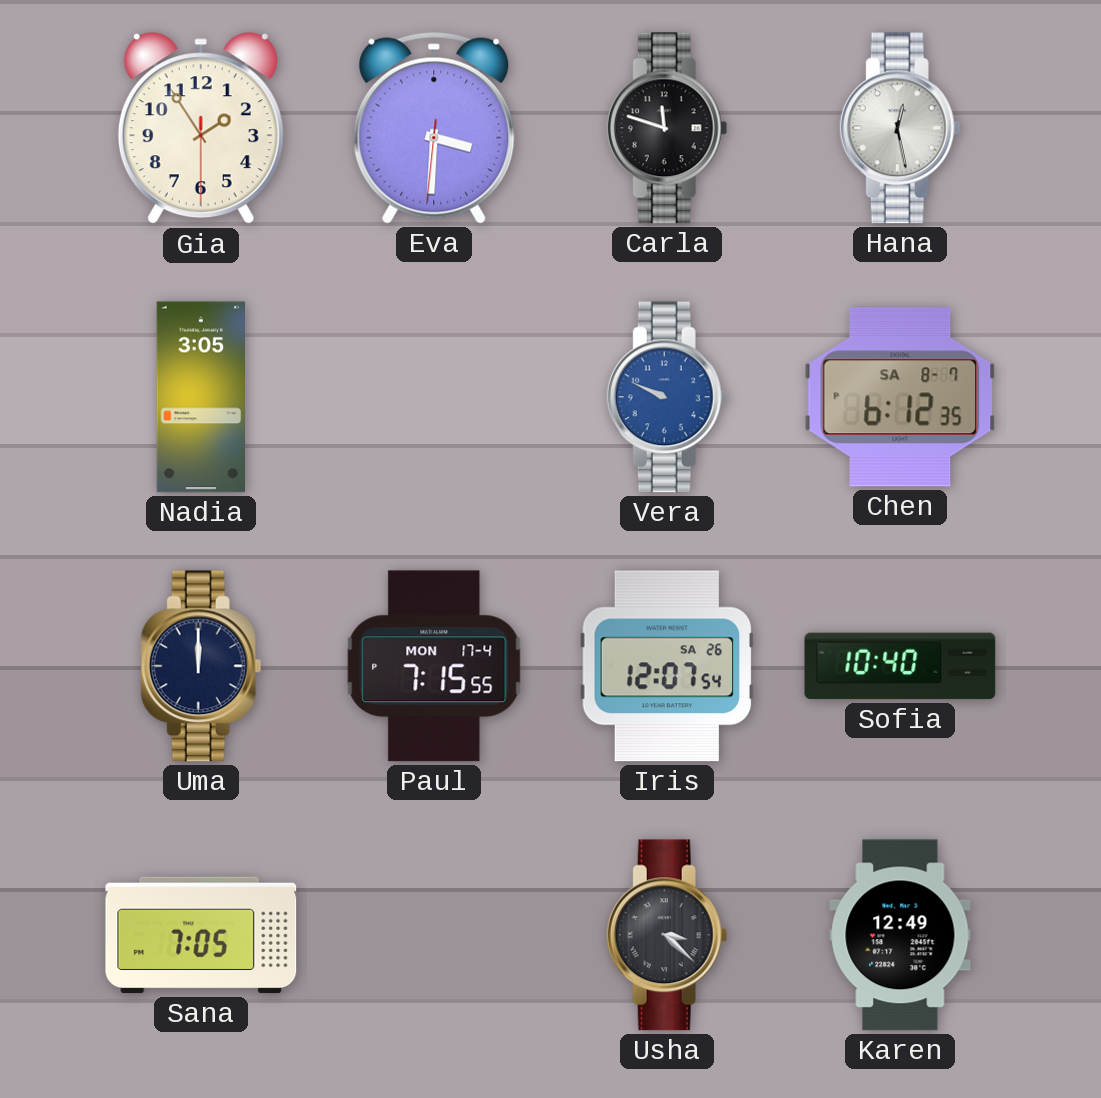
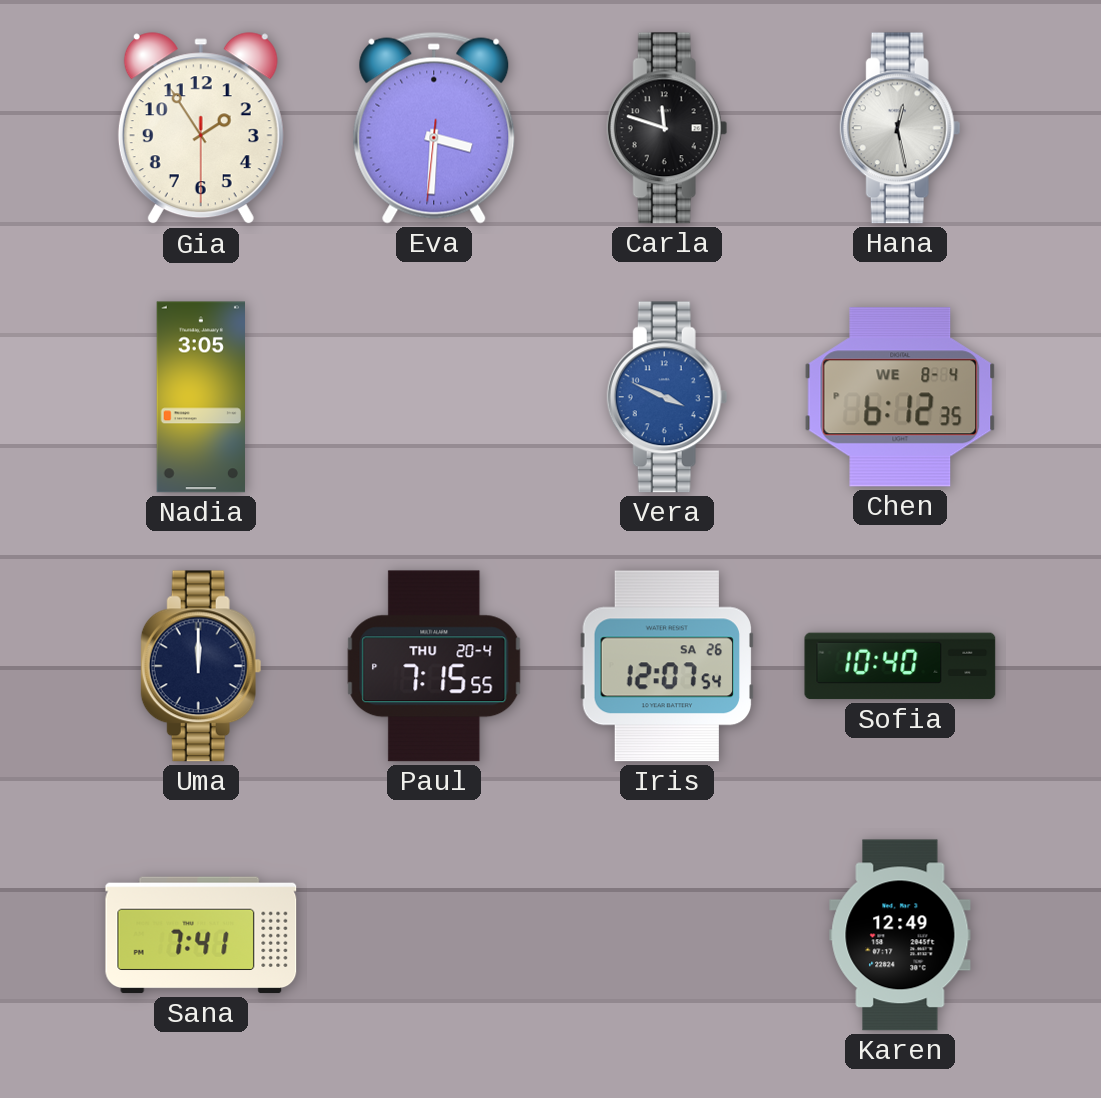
Vera: 9:49 -> 3:49 (667, 397)
Chen date: SA 8-7 -> WE 8-4 (900, 397)
Paul date: MON 17-4 -> THU 20-4 (434, 666)
Sana: 7:05 -> 7:41 (201, 935)
Usha: 3:22 -> none (667, 935)
